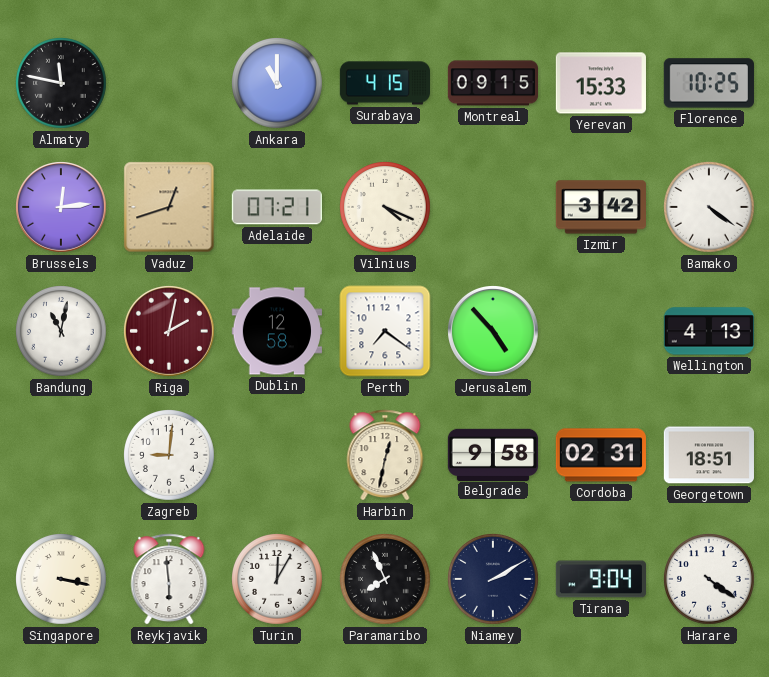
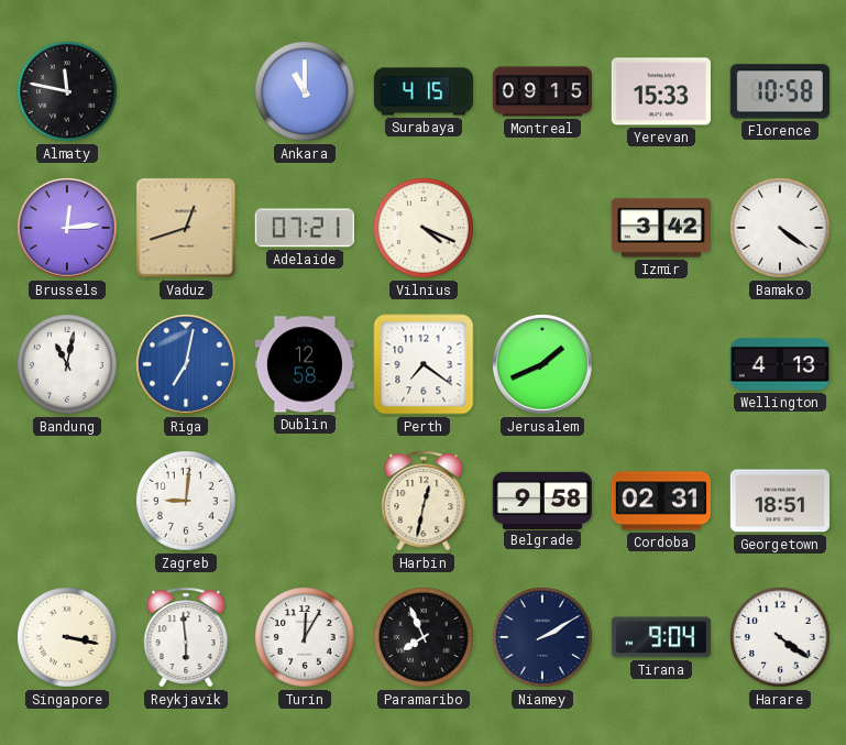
Florence: 10:25 -> 10:58 (780, 91)
Riga: 2:02 -> 7:02 (187, 365)
Riga dial: burgundy -> blue (187, 365)
Jerusalem: 4:53 -> 1:41 (543, 365)
